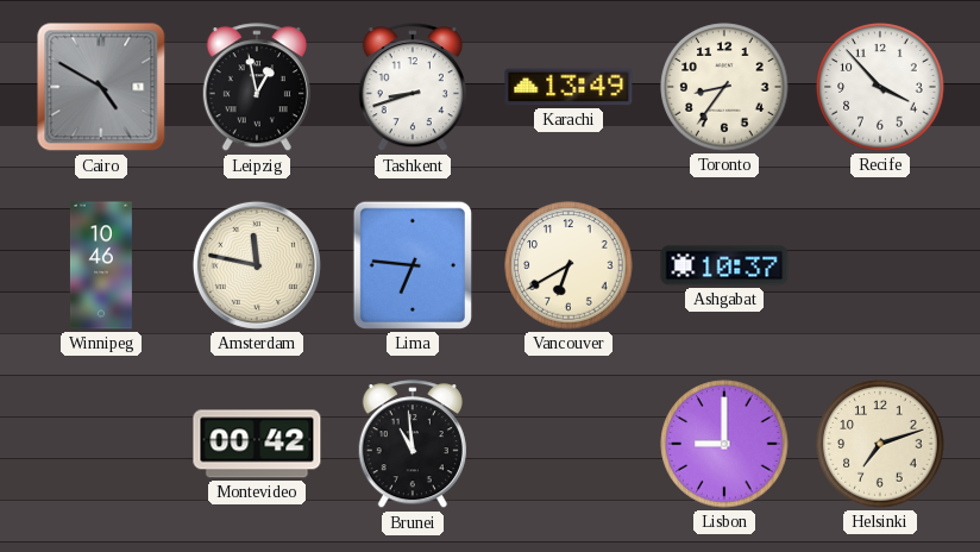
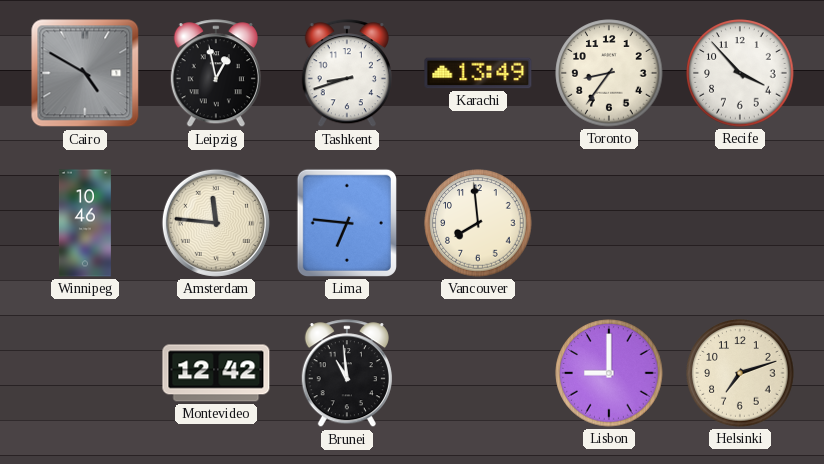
Amsterdam: 11:47 -> 11:46 (216, 223)
Vancouver: 6:40 -> 7:59 (478, 223)
Ashgabat: 10:37 -> none (724, 265)
Montevideo: 00:42 -> 12:42 (216, 373)
